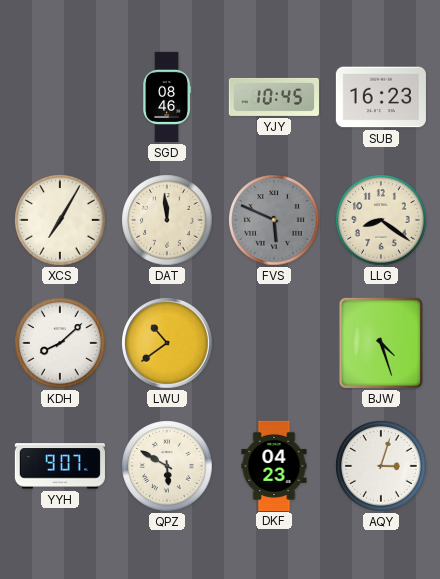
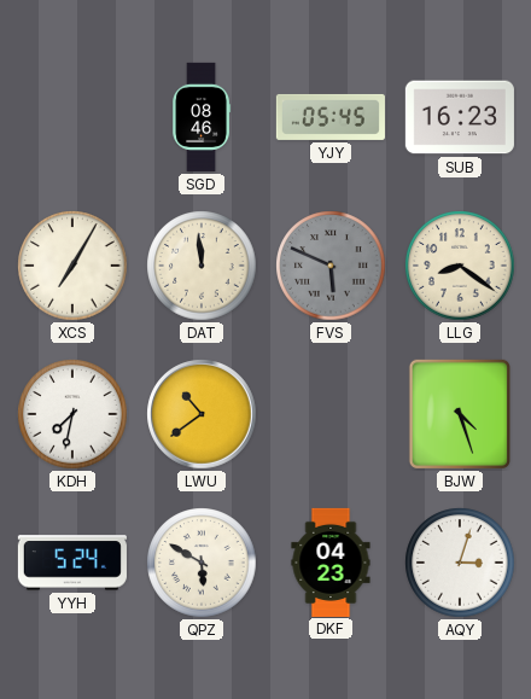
YJY: 10:45 -> 05:45 (331, 117)
KDH: 8:08 -> 7:32 (72, 414)
YYH: 9:07 -> 5:24 (72, 563)
